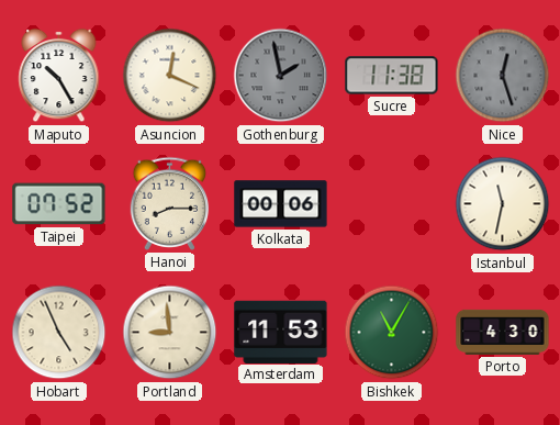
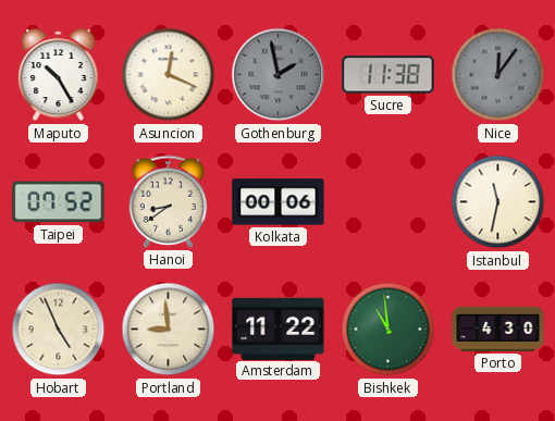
Nice: 12:27 -> 12:06 (498, 75)
Hanoi: 8:15 -> 8:39 (169, 201)
Amsterdam: 11:53 -> 11:22 (279, 329)
Bishkek: 11:05 -> 10:59 (388, 330)
